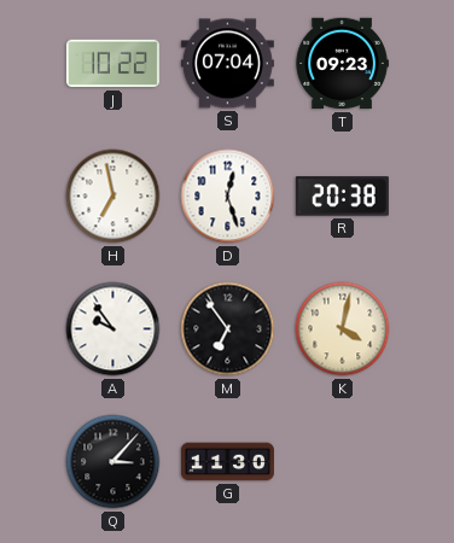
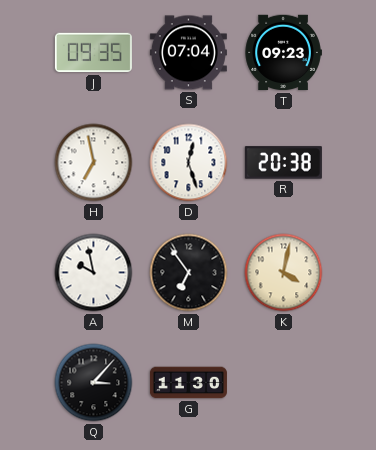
J: 10:22 -> 09:35 (93, 53)
A: 9:54 -> 9:58 (94, 273)
